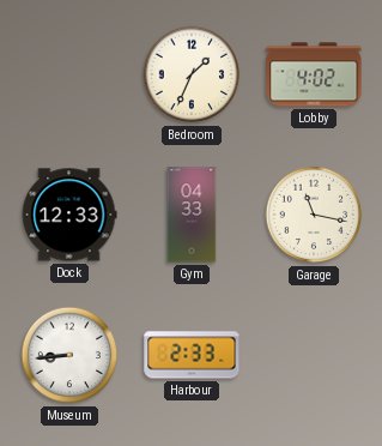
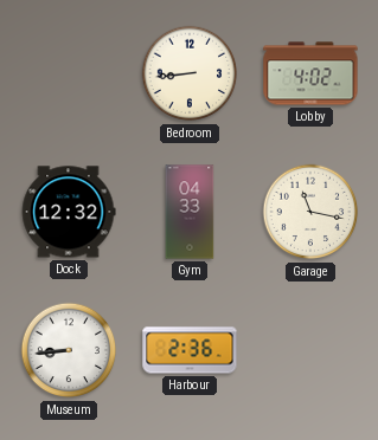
Bedroom: 1:34 -> 8:44 (190, 73)
Dock: 12:33 -> 12:32 (69, 212)
Harbour: 2:33 -> 2:36 (190, 350)
